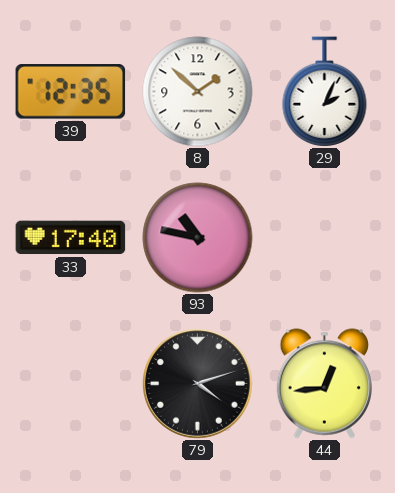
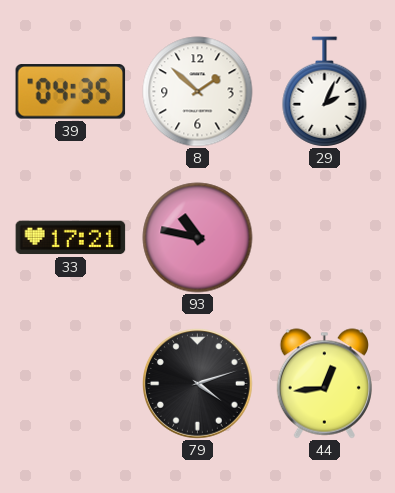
39: 12:35 -> 04:35 (71, 92)
33: 17:40 -> 17:21 (71, 238)
